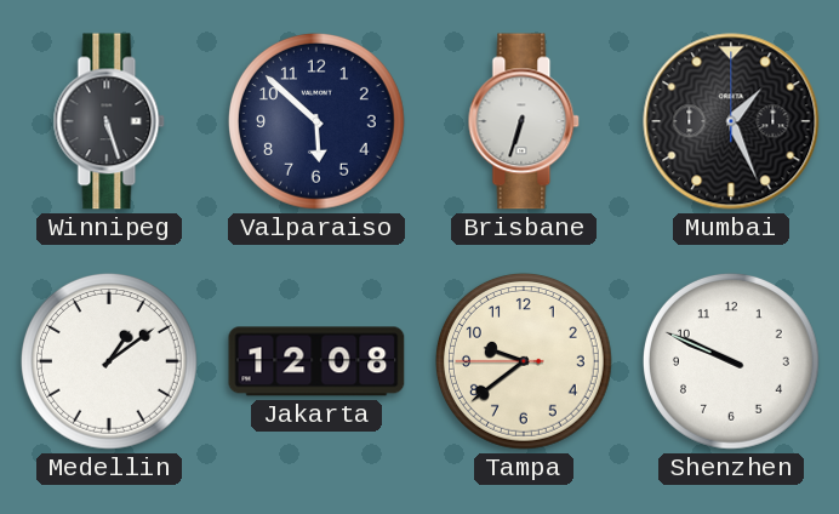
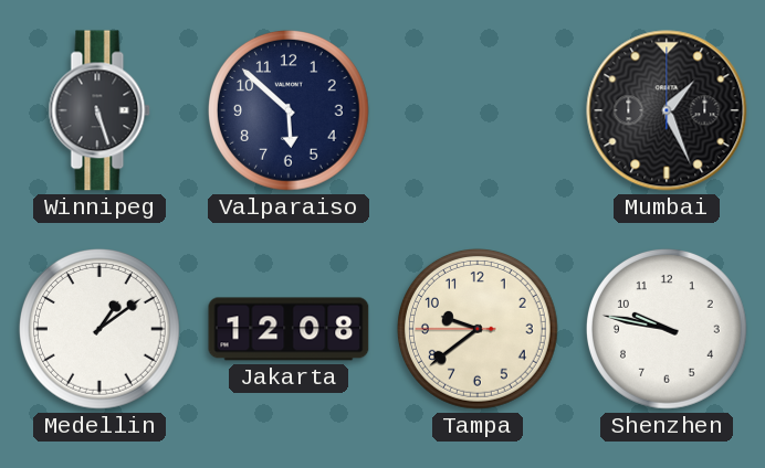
Brisbane: 6:33 -> none (524, 121)
Shenzhen: 9:49 -> 9:47 (667, 329)
